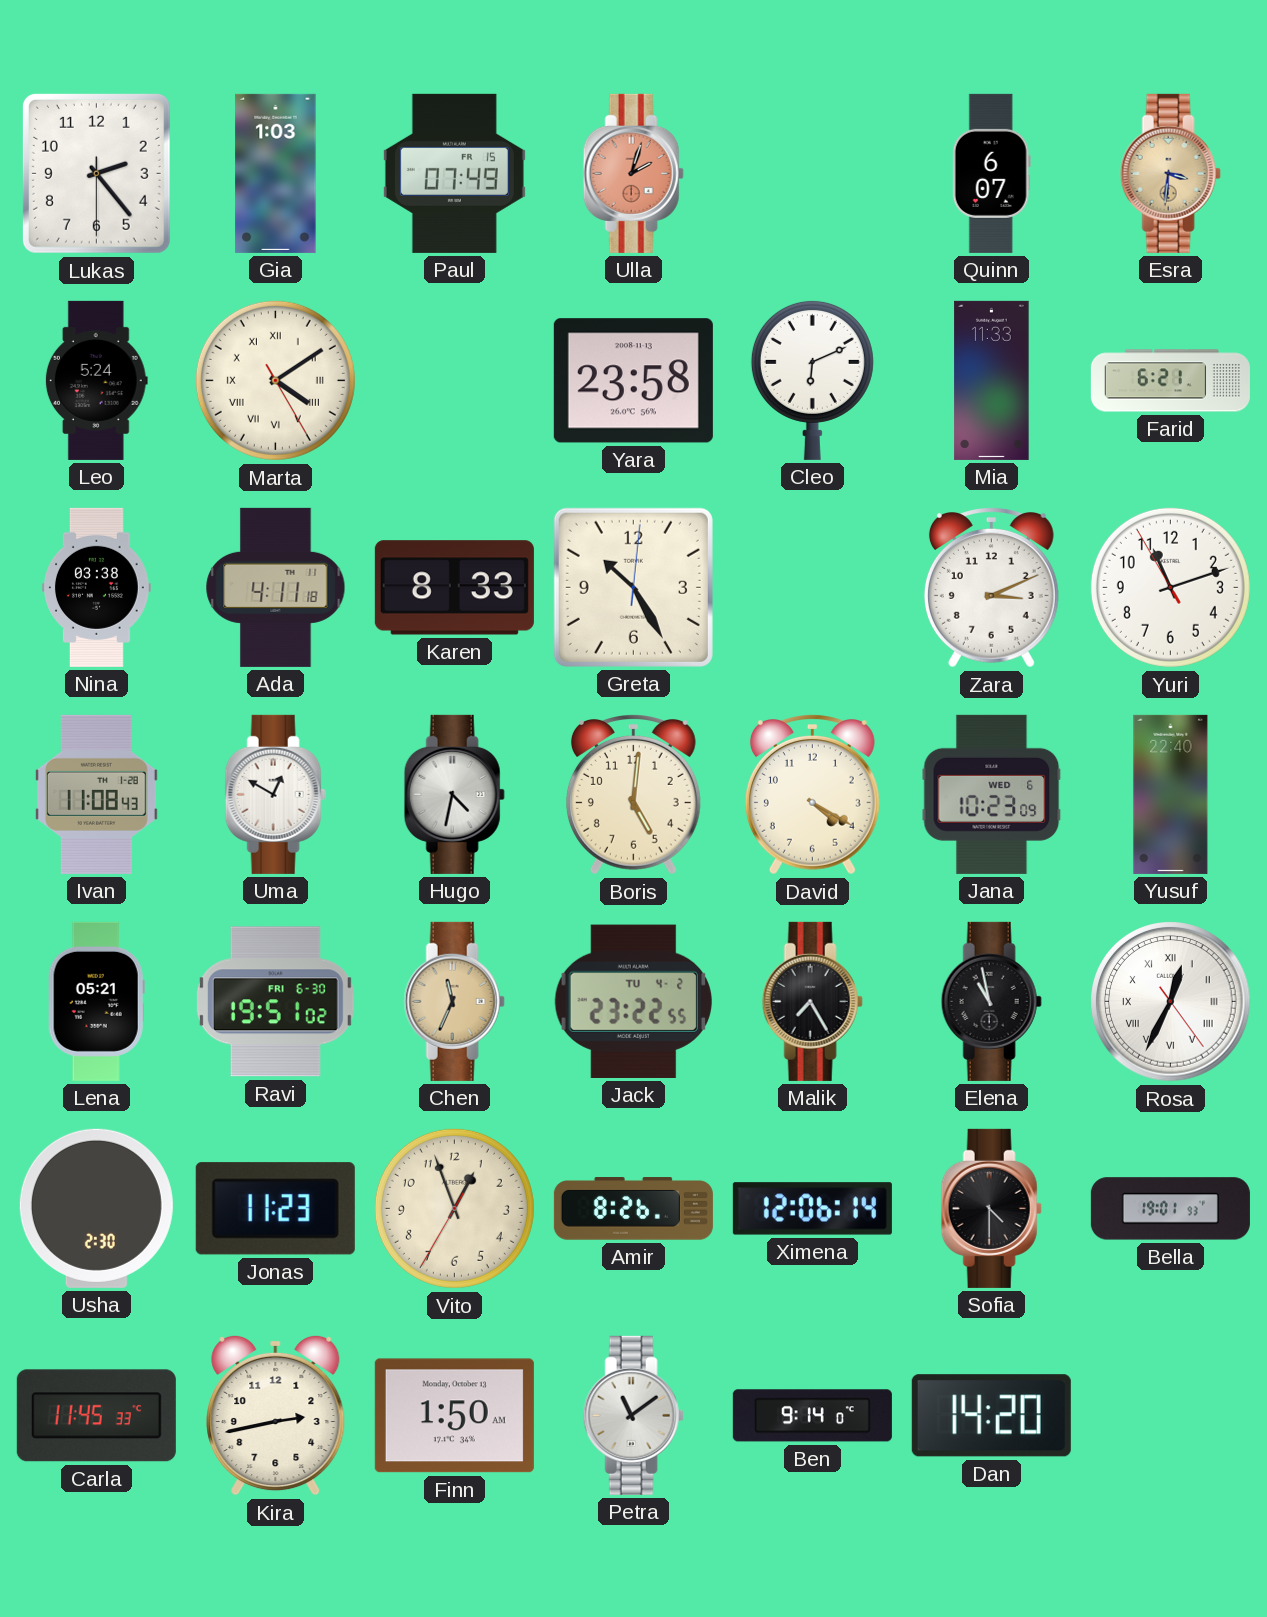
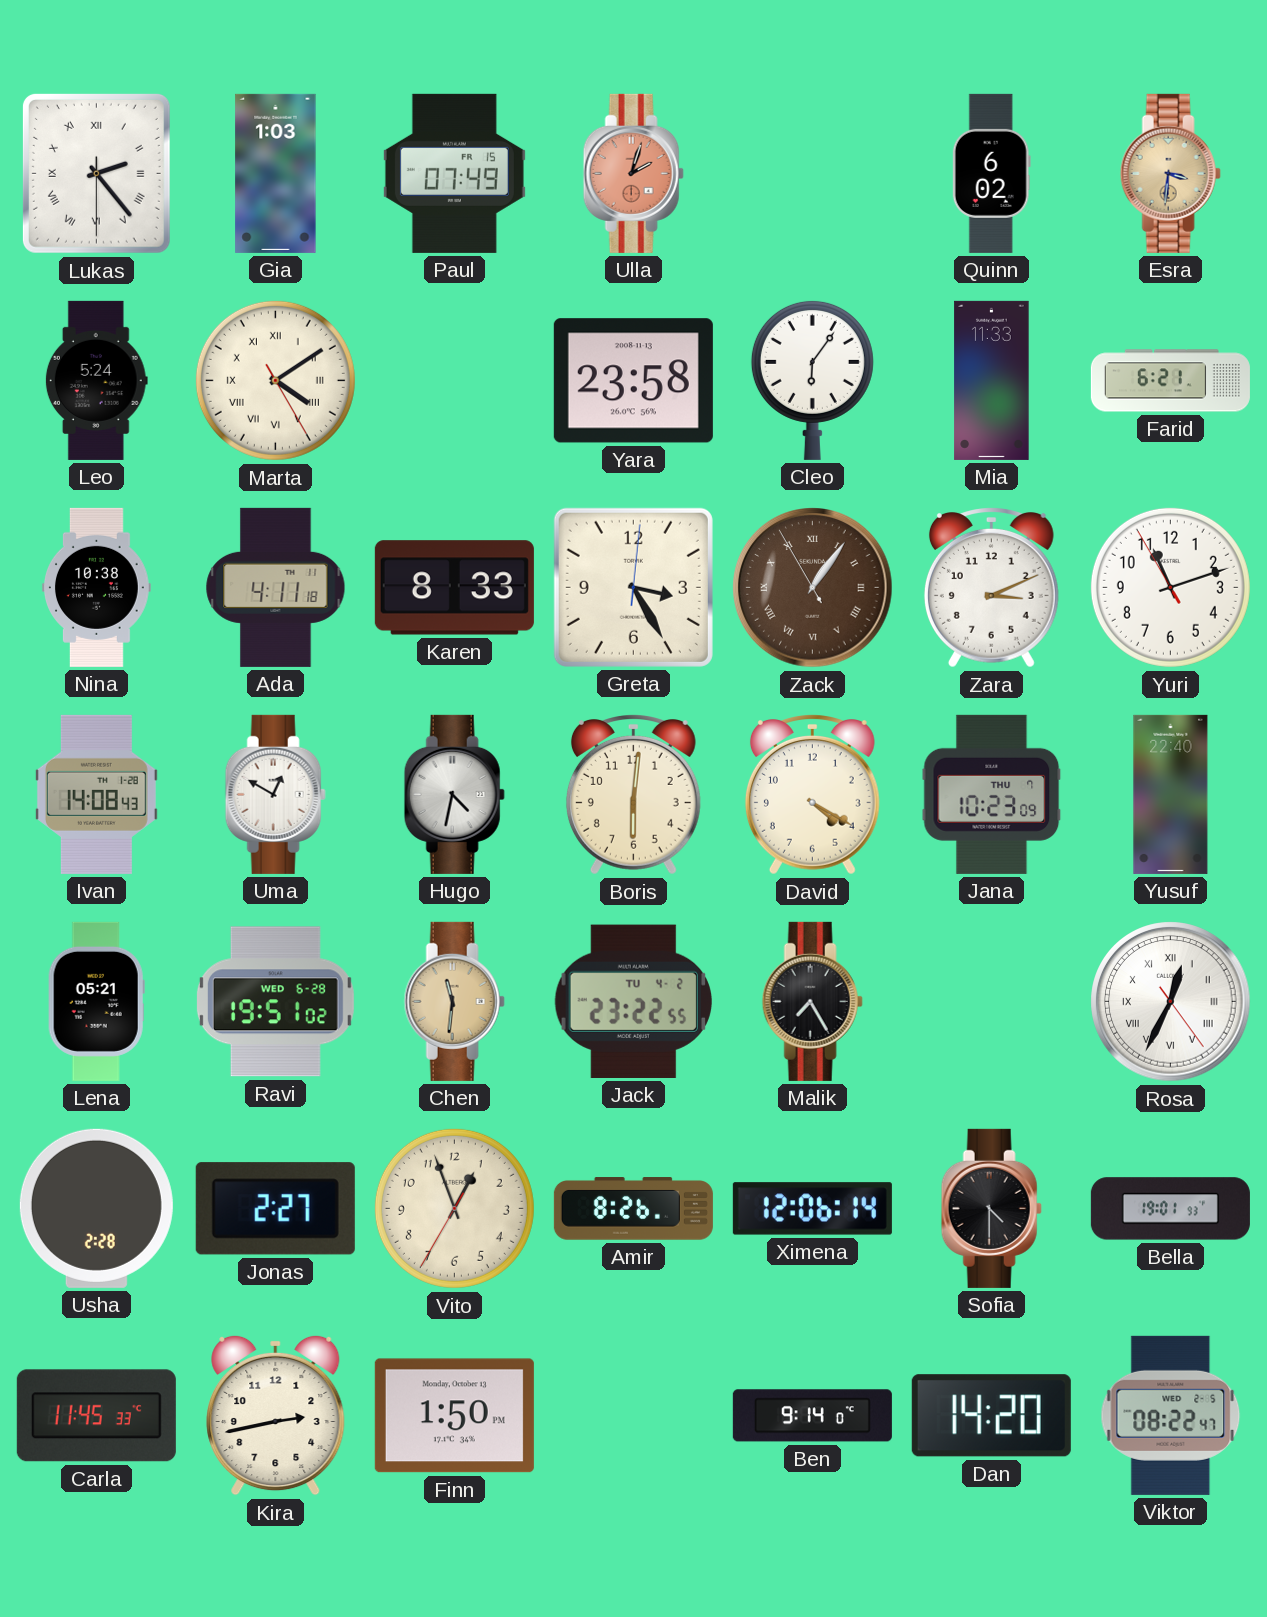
Lukas numerals: Arabic -> Roman (96, 173)
Quinn: 6:07 -> 6:02 (991, 173)
Cleo: 6:11 -> 6:06 (812, 380)
Nina: 03:38 -> 10:38 (97, 587)
Greta: 10:25 -> 3:25 (633, 587)
Zack: none -> 1:05 (813, 588)
Ivan: 11:08 -> 14:08 (96, 794)
Boris: 5:01 -> 6:01 (633, 795)
Jana date: WED 6 -> THU 7 (992, 794)
Ravi date: FRI 6-30 -> WED 6-28 (275, 1002)
Chen: 11:34 -> 11:31 (454, 1001)
Elena: 10:58 -> none (991, 1001)
Usha: 2:30 -> 2:28 (96, 1208)
Jonas: 11:23 -> 2:27 (275, 1209)
Finn: 1:50 AM -> 1:50 PM (454, 1416)
Petra: 11:09 -> none (633, 1415)
Viktor: none -> 08:22 (1171, 1415)
